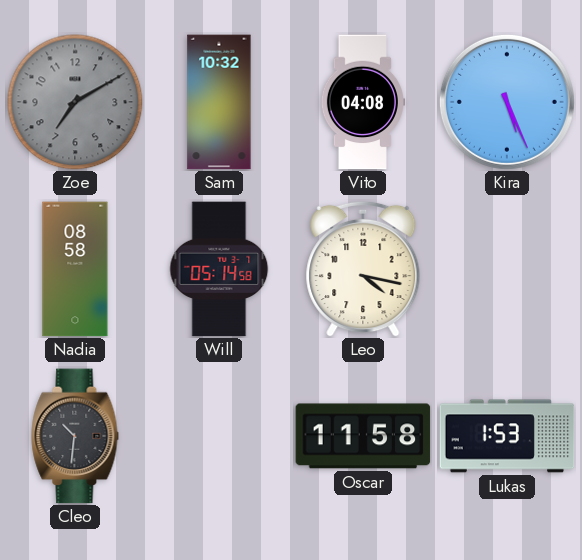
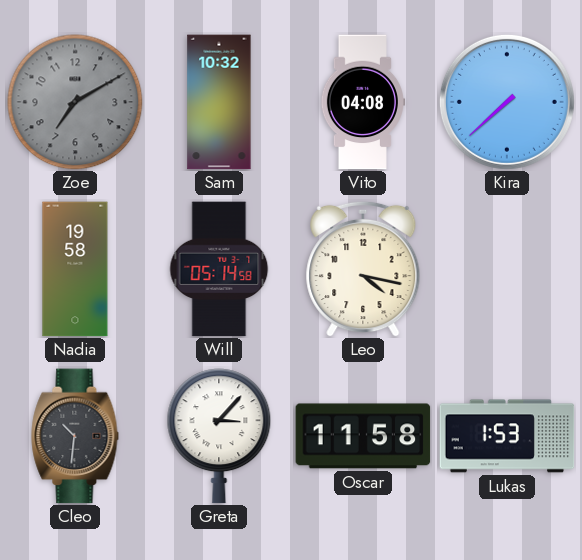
Kira: 5:26 -> 7:38 (507, 102)
Nadia: 08:58 -> 19:58 (75, 269)
Greta: none -> 3:07 (219, 436)
